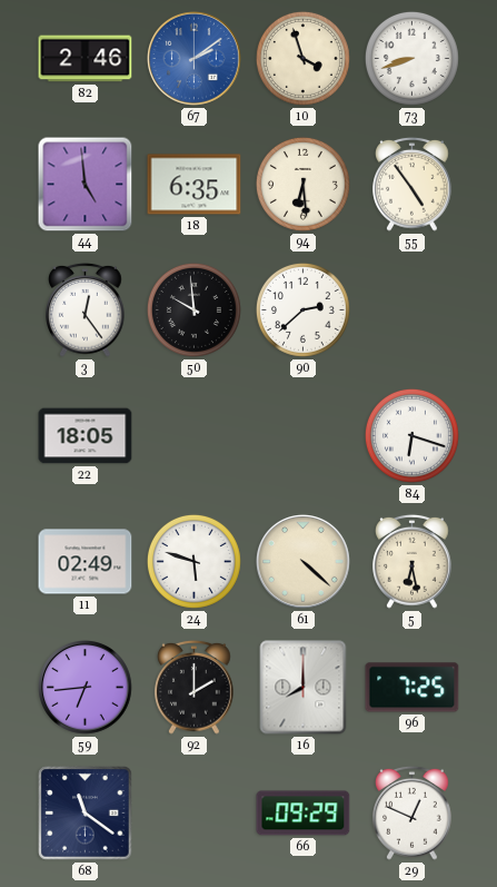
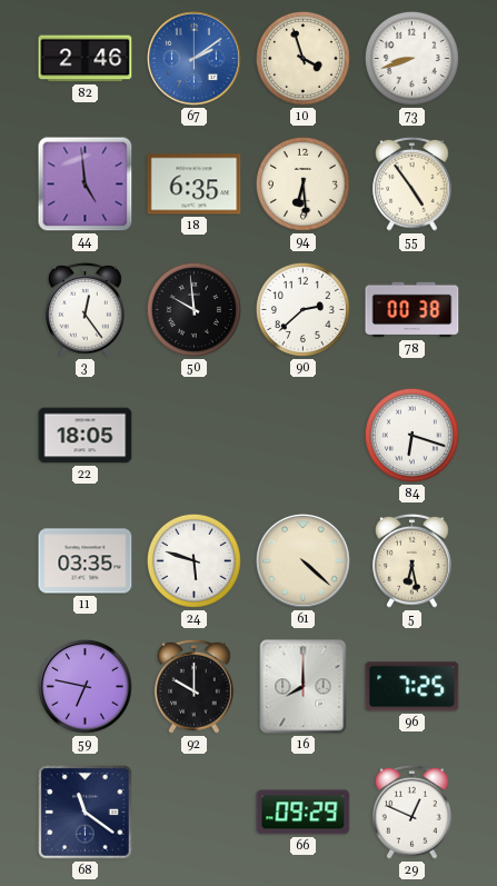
78: none -> 00:38 (412, 310)
11: 02:49 -> 03:35 (86, 561)
59: 6:44 -> 6:47 (86, 687)
92: 2:00 -> 10:00 (195, 686)
